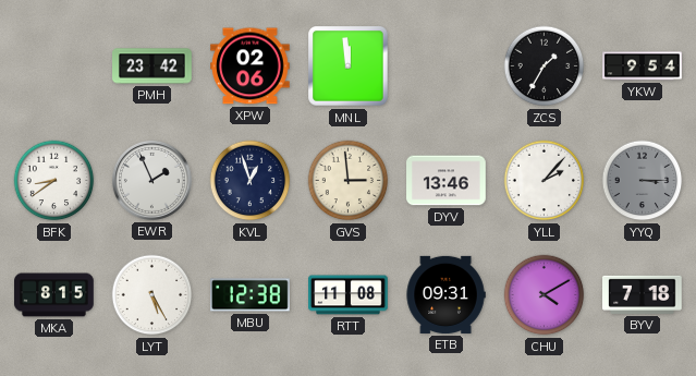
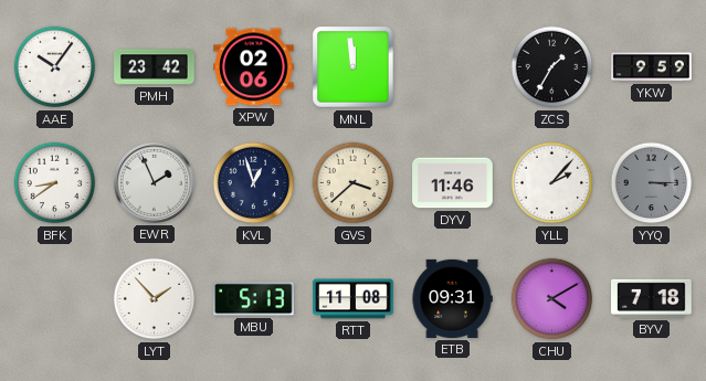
AAE: none -> 10:06 (55, 67)
YKW: 9:54 -> 9:59 (652, 67)
GVS: 2:59 -> 3:38 (354, 183)
DYV: 13:46 -> 11:46 (453, 183)
MKA: 8:15 -> none (54, 295)
LYT: 5:25 -> 1:53 (155, 299)
MBU: 12:38 -> 5:13 (254, 299)
